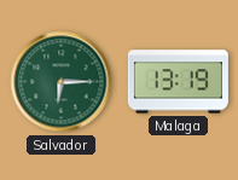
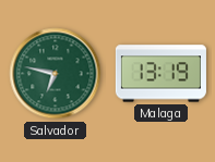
Salvador: 6:15 -> 6:47 (56, 74)
